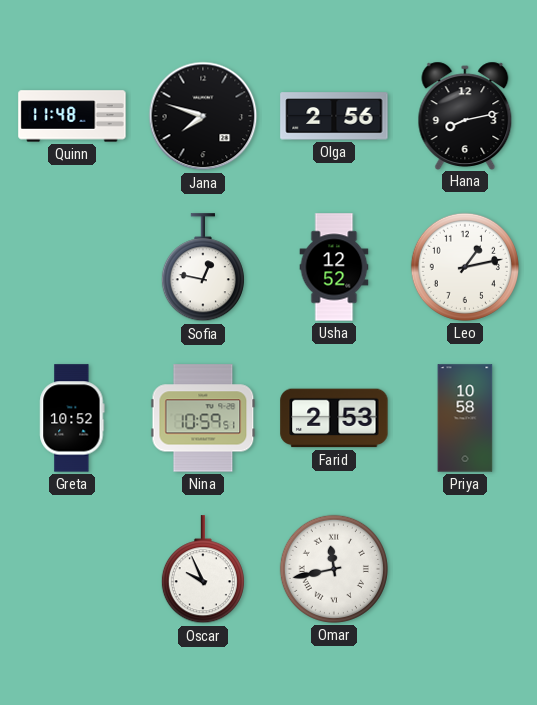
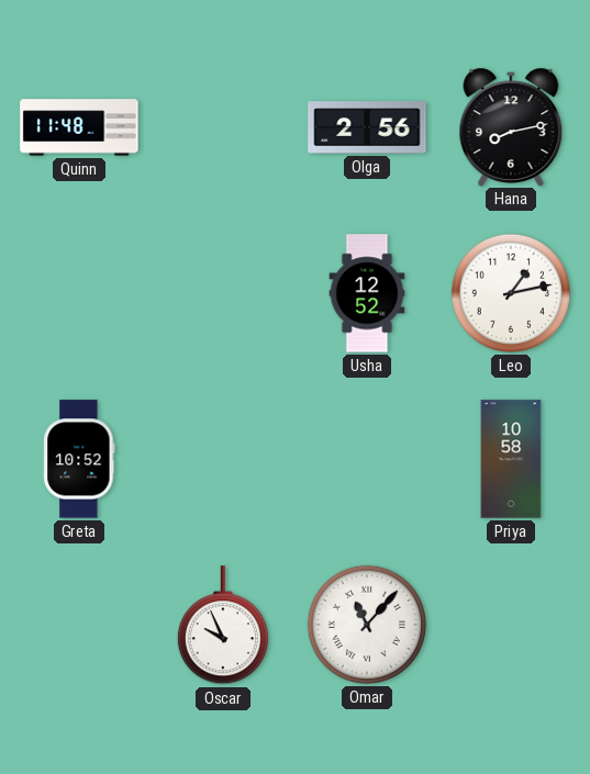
Jana: 7:48 -> none (203, 116)
Sofia: 12:47 -> none (203, 268)
Nina: 10:59 -> none (203, 418)
Farid: 2:53 -> none (334, 418)
Omar: 11:43 -> 11:07 (367, 625)
